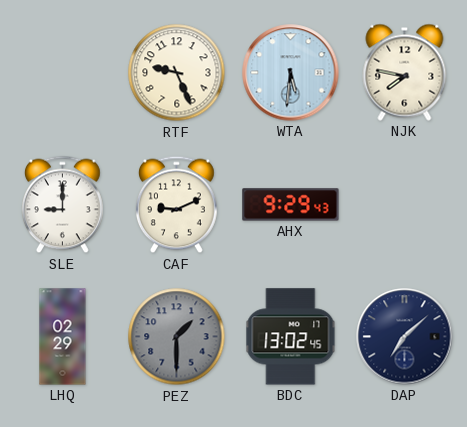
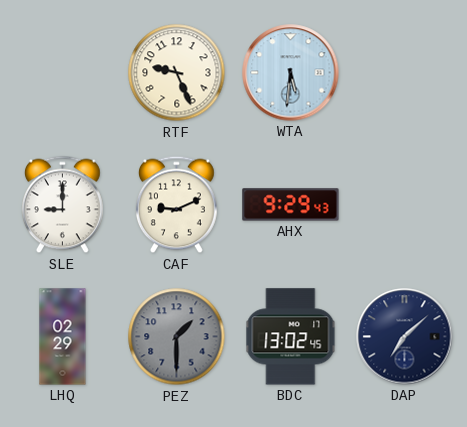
NJK: 7:47 -> none (405, 72)
